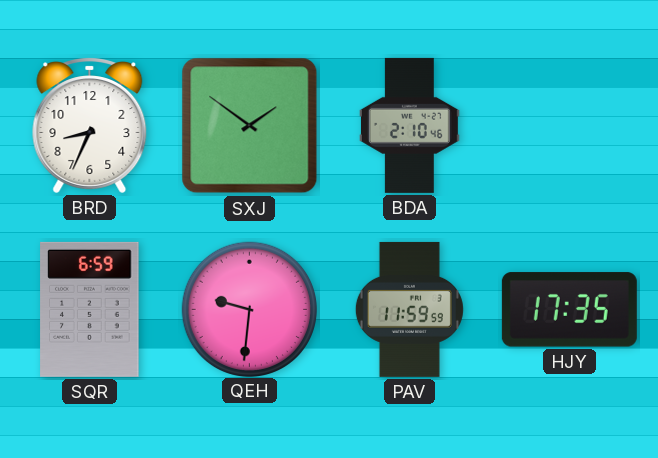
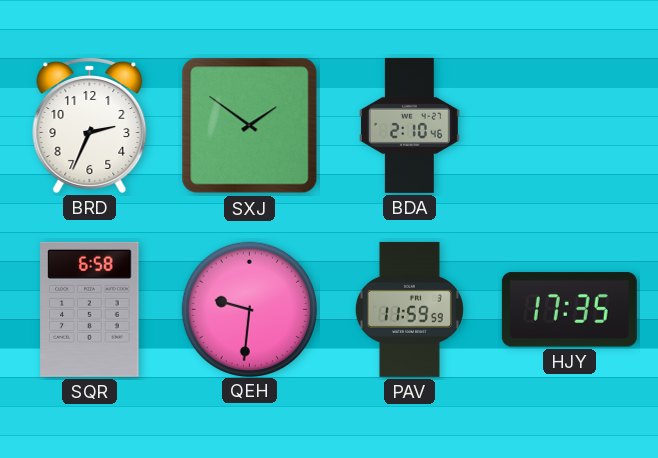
BRD: 8:34 -> 2:34 (90, 125)
SQR: 6:59 -> 6:58 (90, 309)
